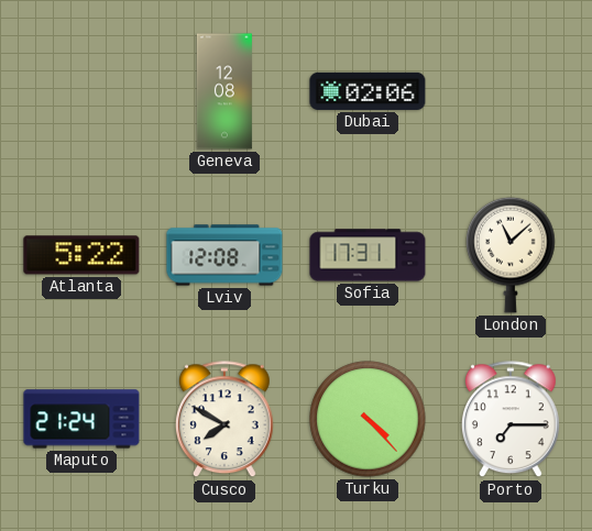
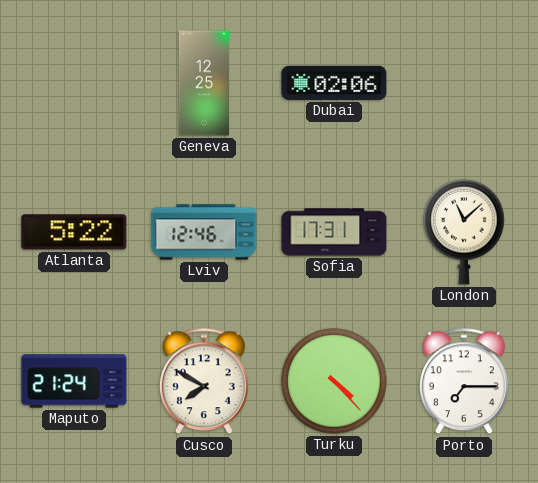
Geneva: 12:08 -> 12:25 (204, 83)
Lviv: 12:08 -> 12:46 (204, 232)
